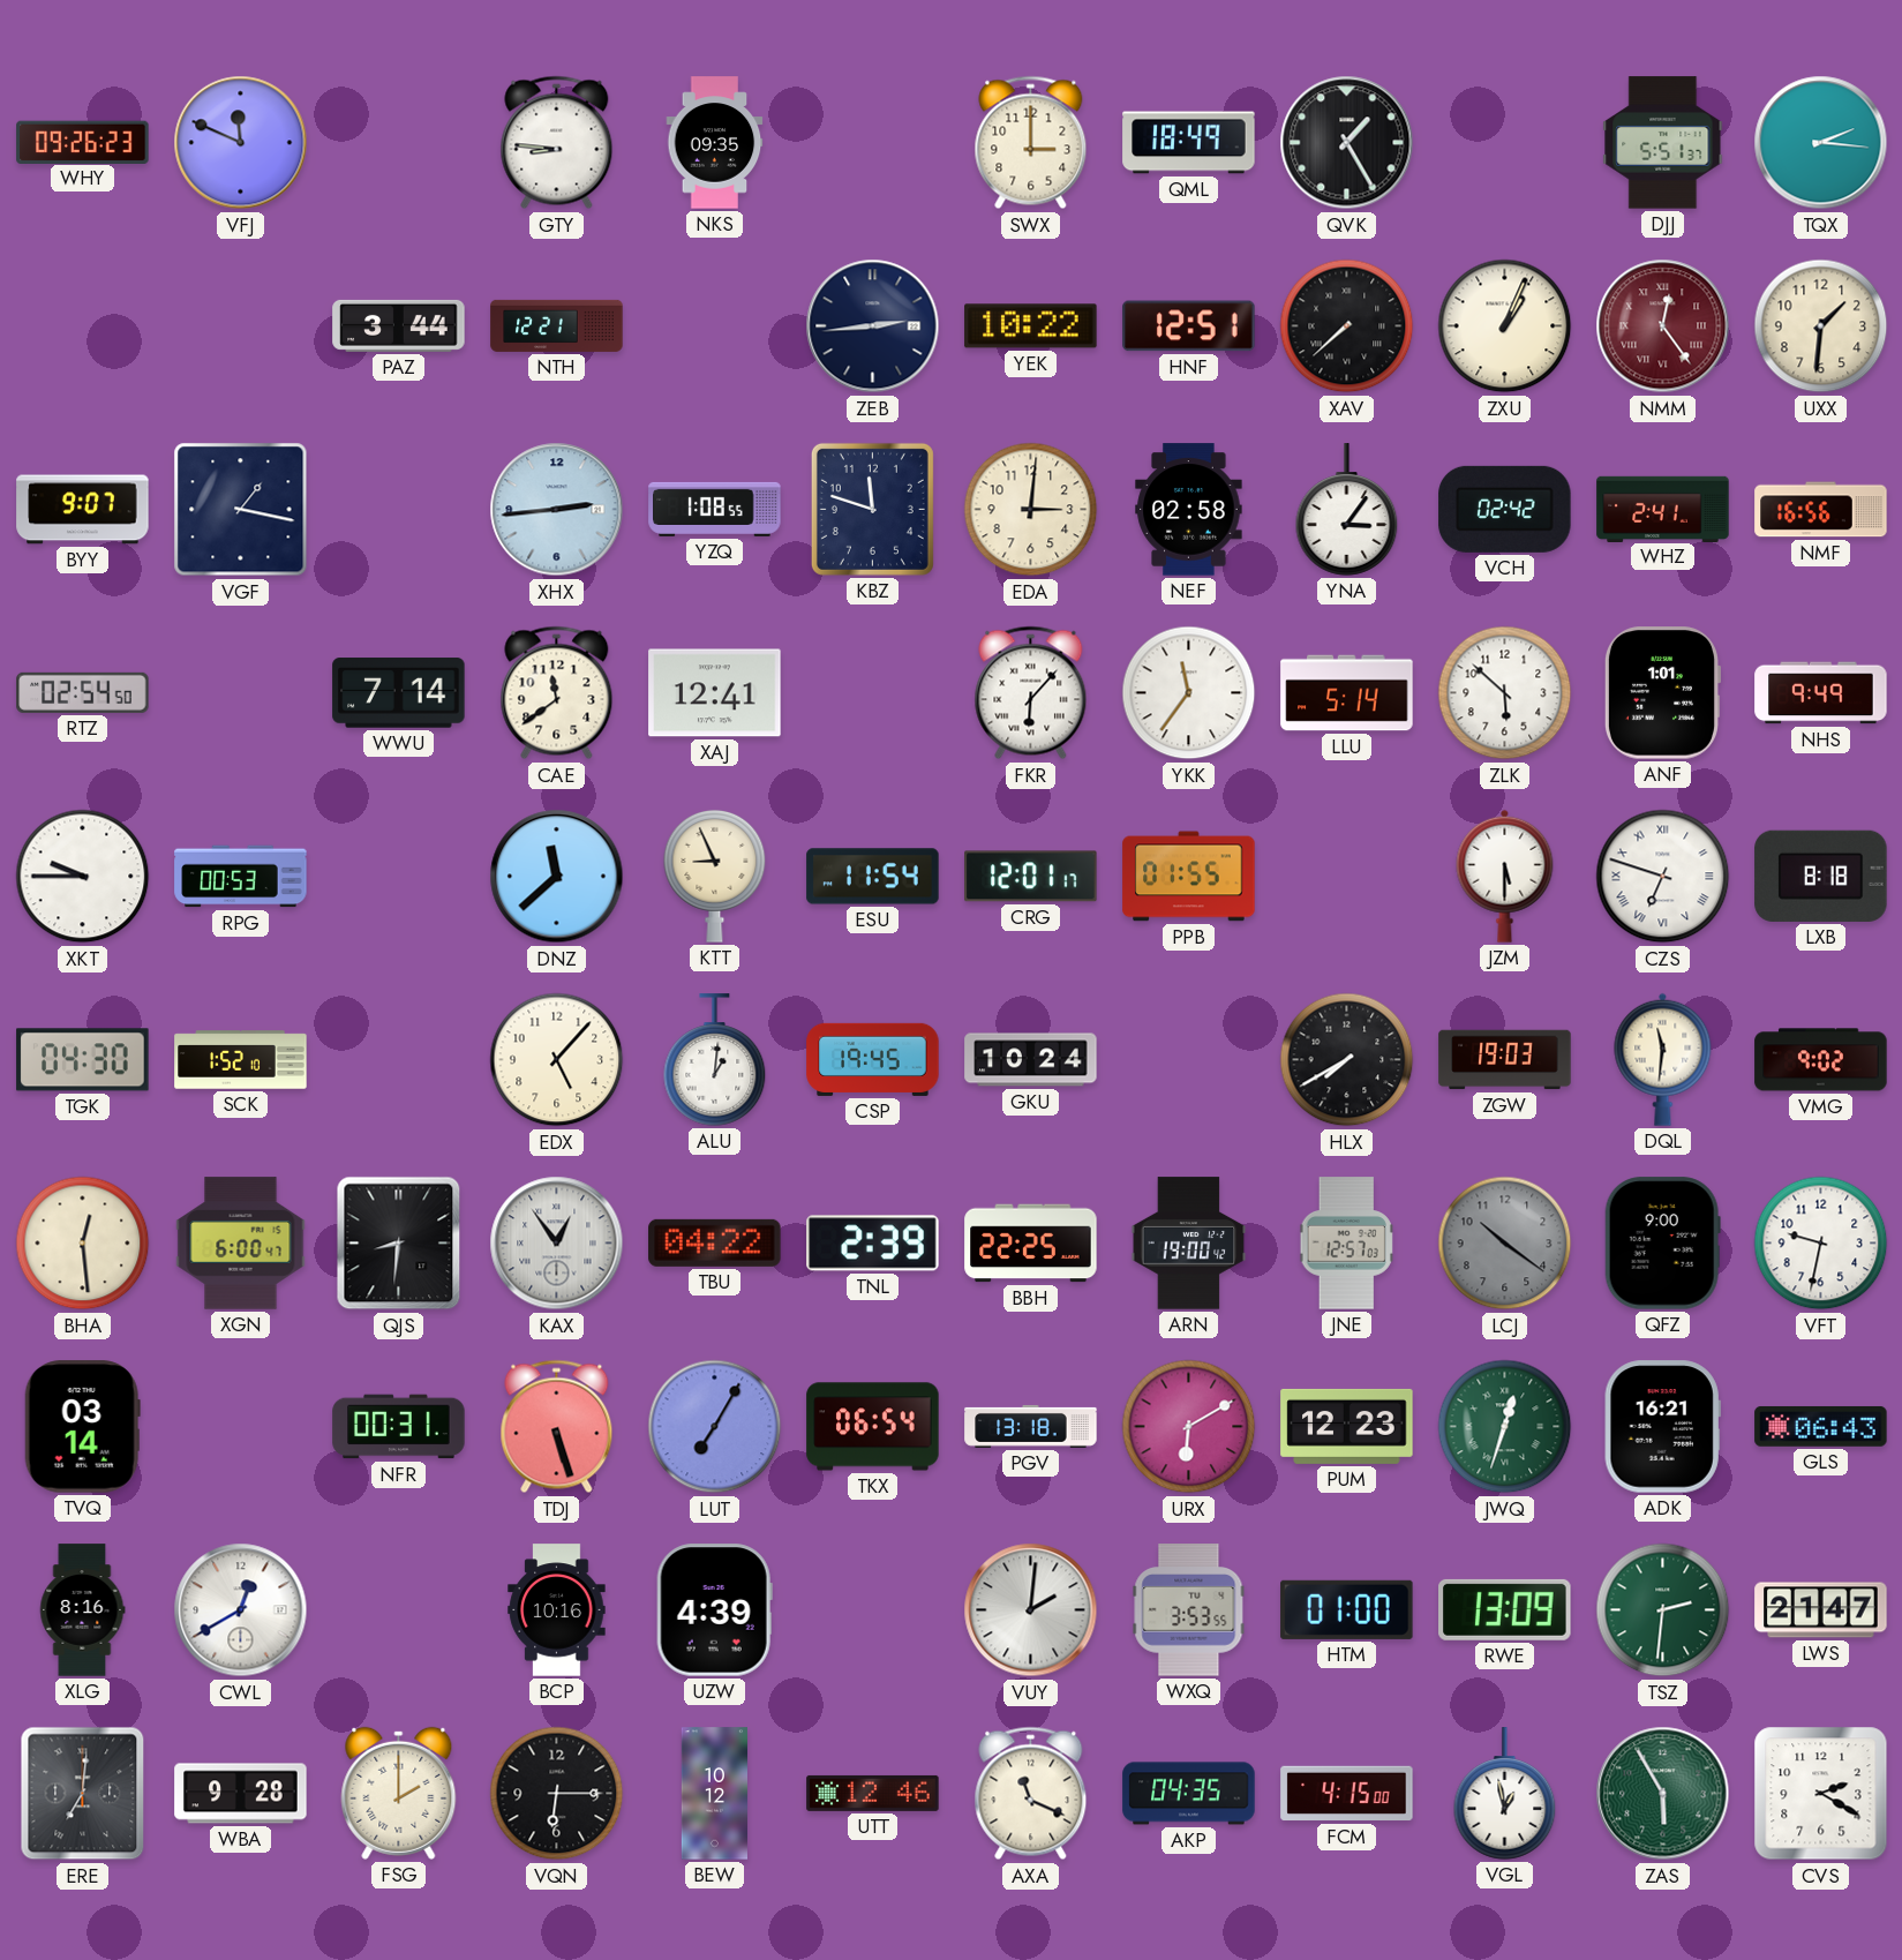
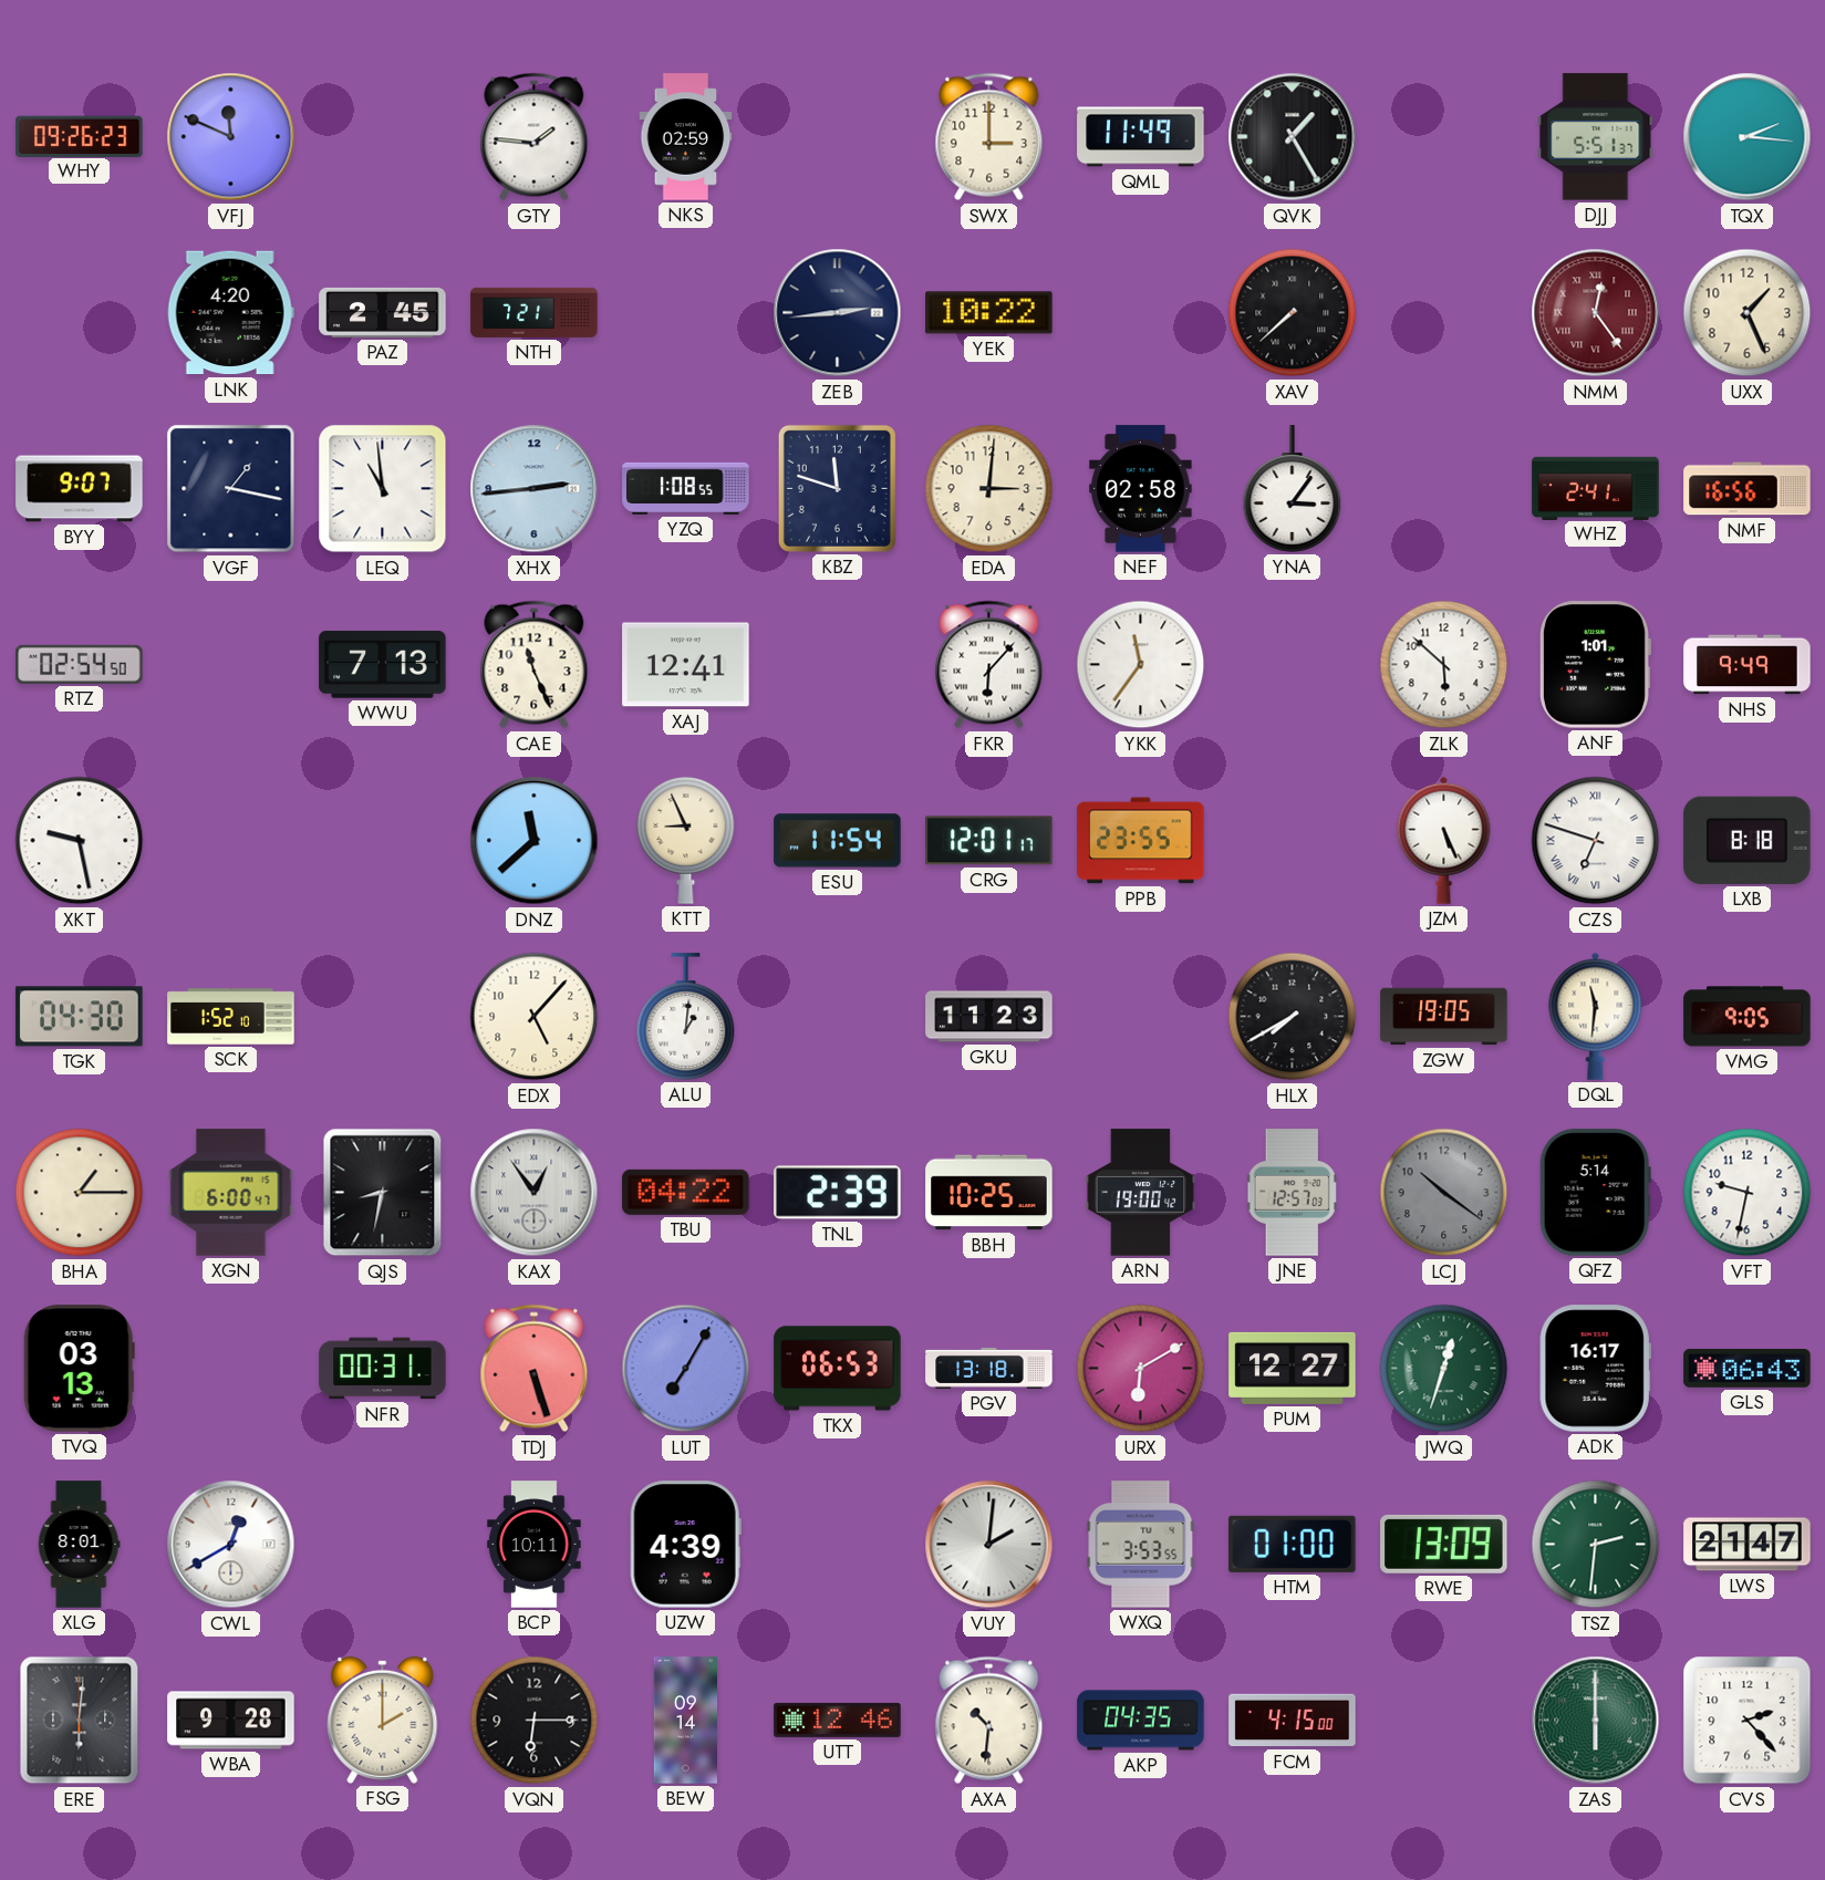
GTY: 8:46 -> 1:46 (535, 137)
NKS: 09:35 -> 02:59 (686, 137)
QML: 18:49 -> 11:49 (1141, 137)
LNK: none -> 4:20 (230, 313)
PAZ: 3:44 -> 2:45 (383, 312)
NTH: 12:21 -> 7:21 (535, 312)
HNF: 12:51 -> none (1189, 326)
ZXU: 1:04 -> none (1505, 326)
UXX: 1:31 -> 1:26 (1748, 313)
LEQ: none -> 10:59 (383, 489)
VCH: 02:42 -> none (1505, 509)
WWU: 7:14 -> 7:13 (383, 665)
CAE: 11:39 -> 11:26 (535, 665)
LLU: 5:14 -> none (1347, 693)
XKT: 9:45 -> 9:28 (80, 841)
RPG: 00:53 -> none (241, 877)
PPB: 01:55 -> 23:55 (1141, 841)
JZM: 5:30 -> 5:26 (1444, 840)
CSP: 19:45 -> none (873, 1059)
GKU: 10:24 -> 11:23 (989, 1017)
ZGW: 19:03 -> 19:05 (1444, 1017)
VMG: 9:02 -> 9:05 (1748, 1017)
BHA: 12:29 -> 1:15 (80, 1193)
QJS: 8:31 -> 8:32 (383, 1193)
BBH: 22:25 -> 10:25 (989, 1193)
QFZ: 9:00 -> 5:14 (1595, 1193)
TVQ: 03:14 -> 03:13 (79, 1369)
TKX: 06:54 -> 06:53 (838, 1369)
PUM: 12:23 -> 12:27 (1293, 1368)
ADK: 16:21 -> 16:17 (1595, 1369)
XLG: 8:16 -> 8:01 (79, 1545)
BCP: 10:16 -> 10:11 (535, 1545)
ERE: 7:01 -> 6:01 (80, 1721)
BEW: 10:12 -> 09:14 (685, 1721)
AXA: 11:19 -> 10:31 (989, 1721)
VGL: 12:58 -> none (1505, 1794)
ZAS: 5:55 -> 6:00 (1596, 1721)
CVS: 2:20 -> 2:23 (1748, 1721)
